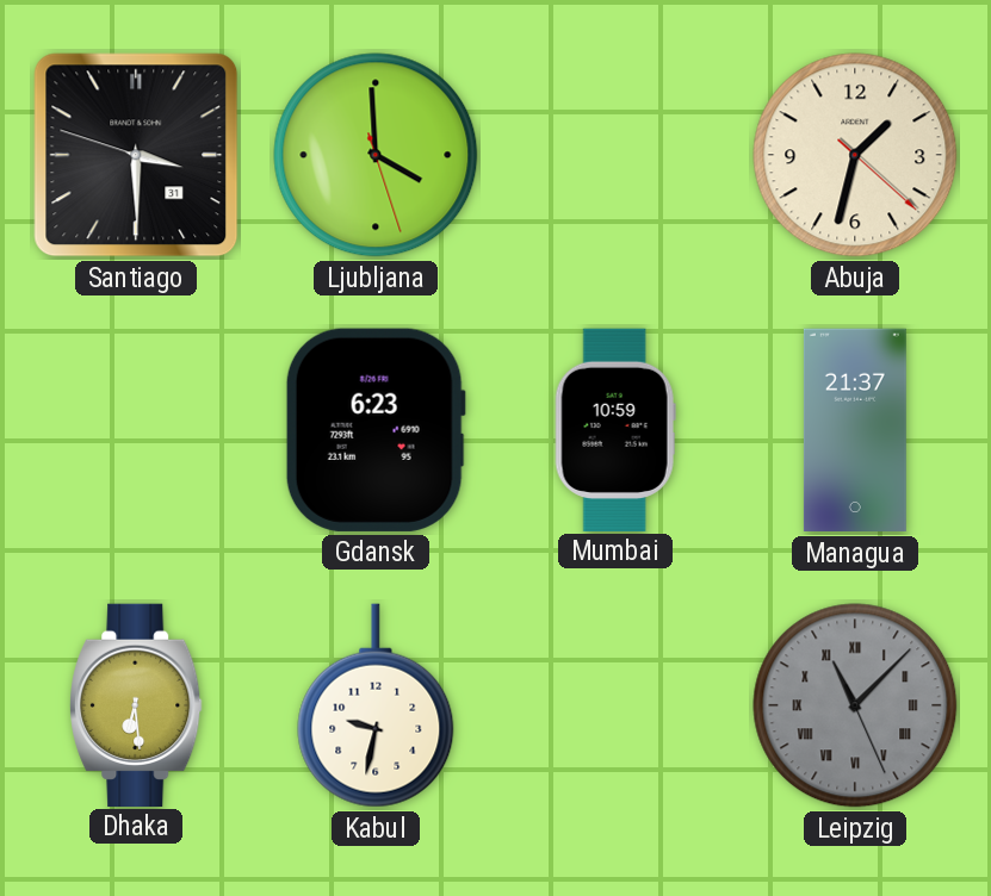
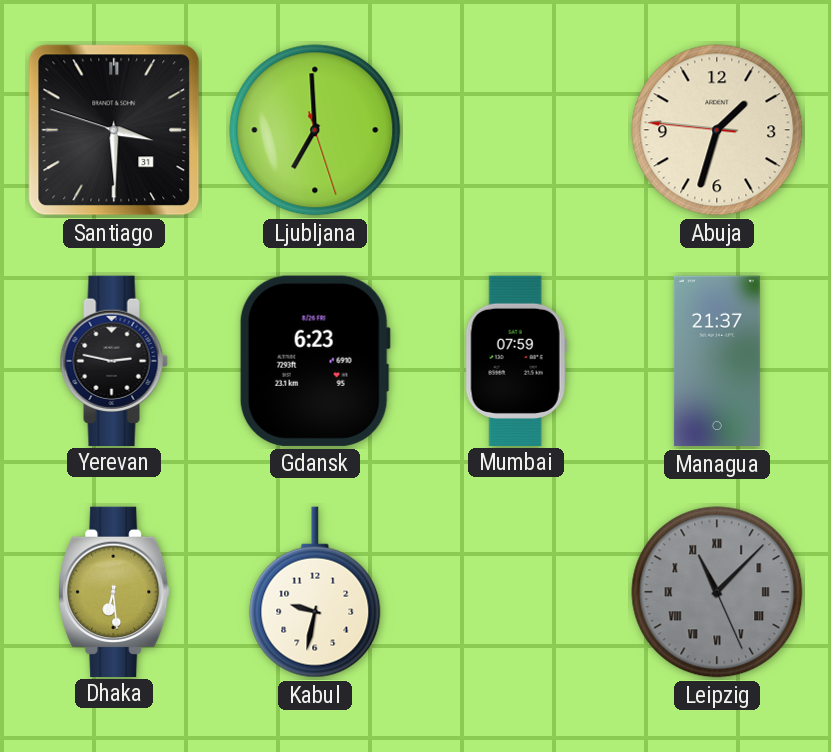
Ljubljana: 3:59 -> 6:59 (315, 130)
Abuja: 1:32:22 -> 1:32:46 (717, 130)
Yerevan: none -> 2:47 (114, 360)
Mumbai: 10:59 -> 07:59 (516, 360)
